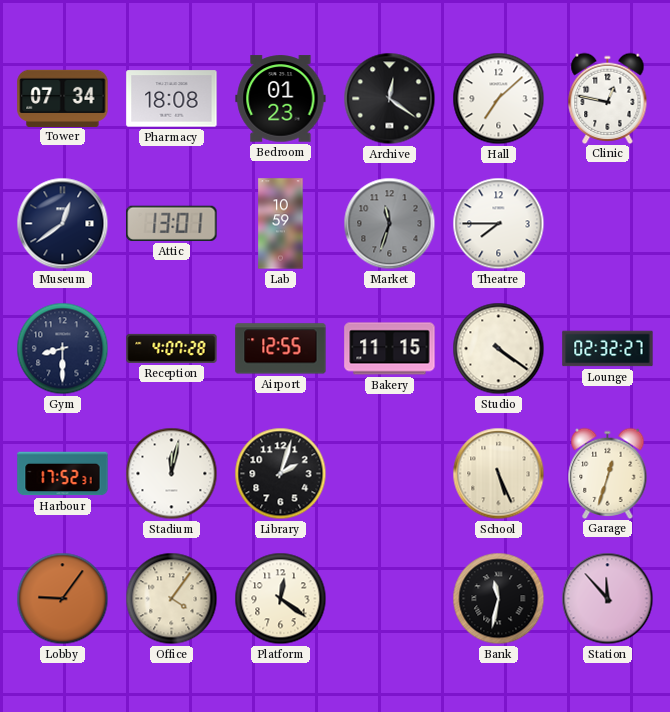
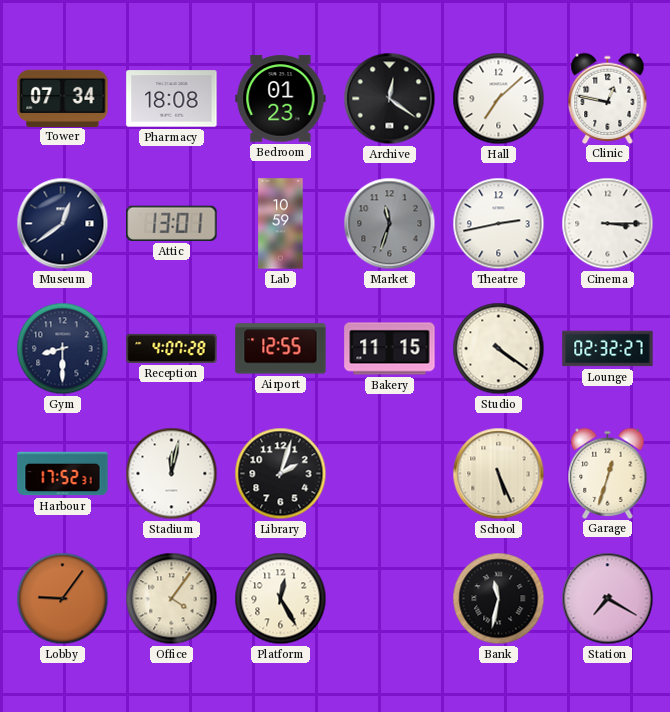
Theatre: 7:45 -> 2:43 (499, 224)
Cinema: none -> 3:15 (608, 224)
Platform: 12:21 -> 12:25 (281, 599)
Station: 11:53 -> 7:20 (608, 599)
